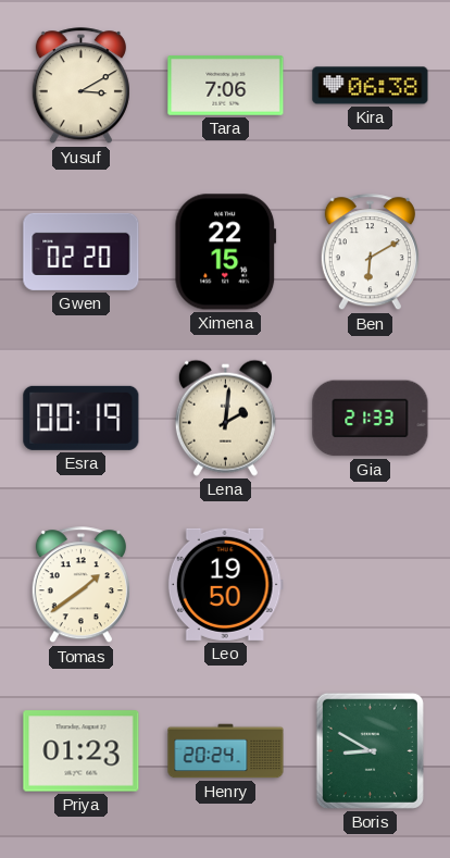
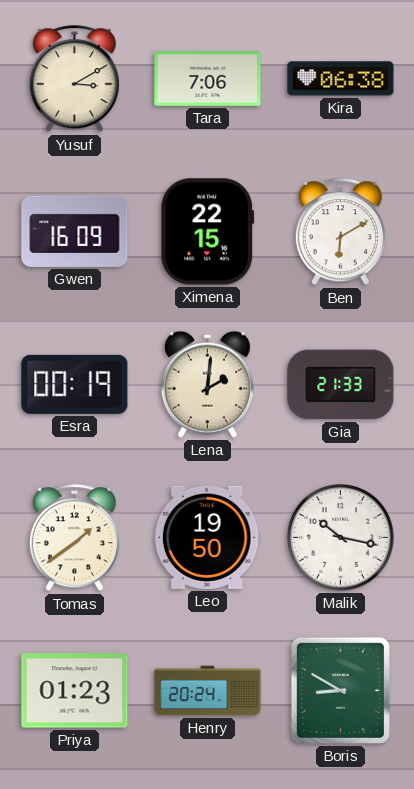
Gwen: 02:20 -> 16:09 (75, 231)
Malik: none -> 10:17 (341, 538)
